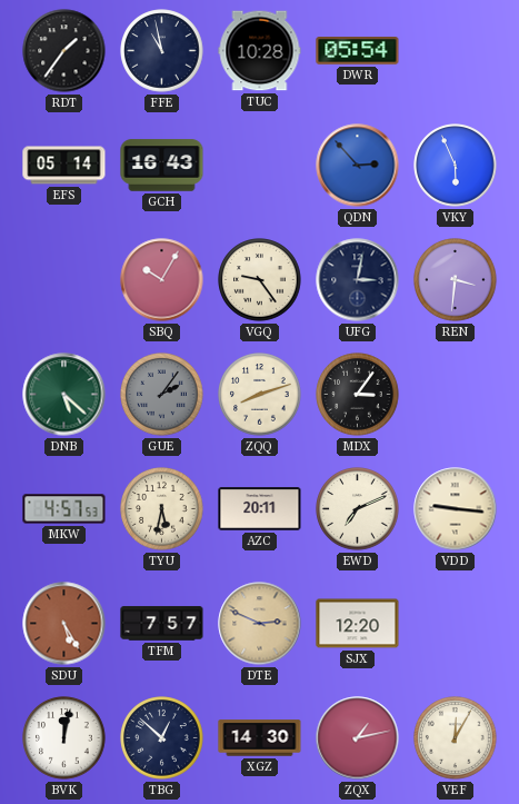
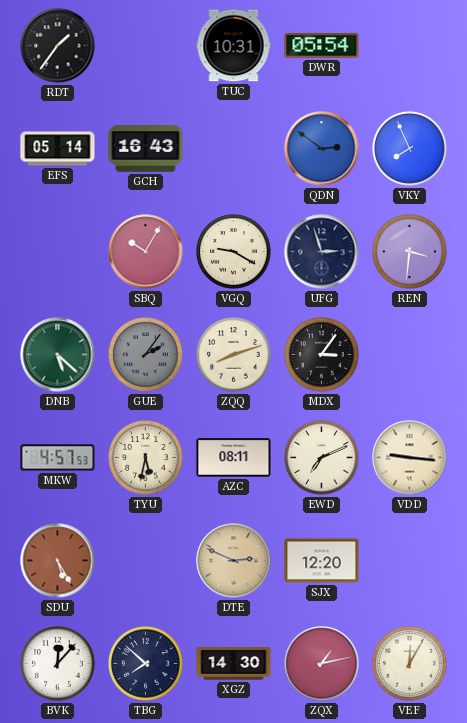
FFE: 10:58 -> none (162, 51)
TUC: 10:28 -> 10:31 (234, 46)
QDN: 2:53 -> 2:51 (322, 149)
VKY: 5:56 -> 7:56 (410, 149)
VGQ: 9:24 -> 9:20 (234, 252)
UFG: 3:02 -> 2:57 (322, 252)
AZC: 20:11 -> 08:11 (234, 458)
TFM: 7:57 -> none (162, 624)
BVK: 12:02 -> 12:07 (58, 664)
TBG: 12:52 -> 7:52 (146, 664)
